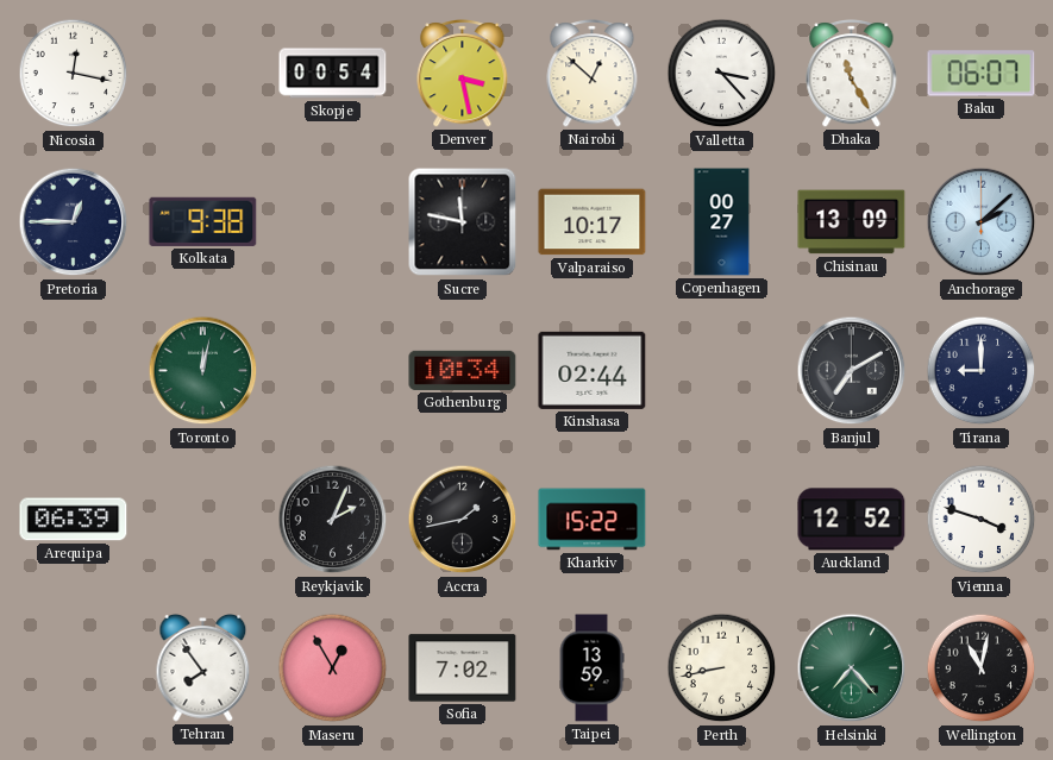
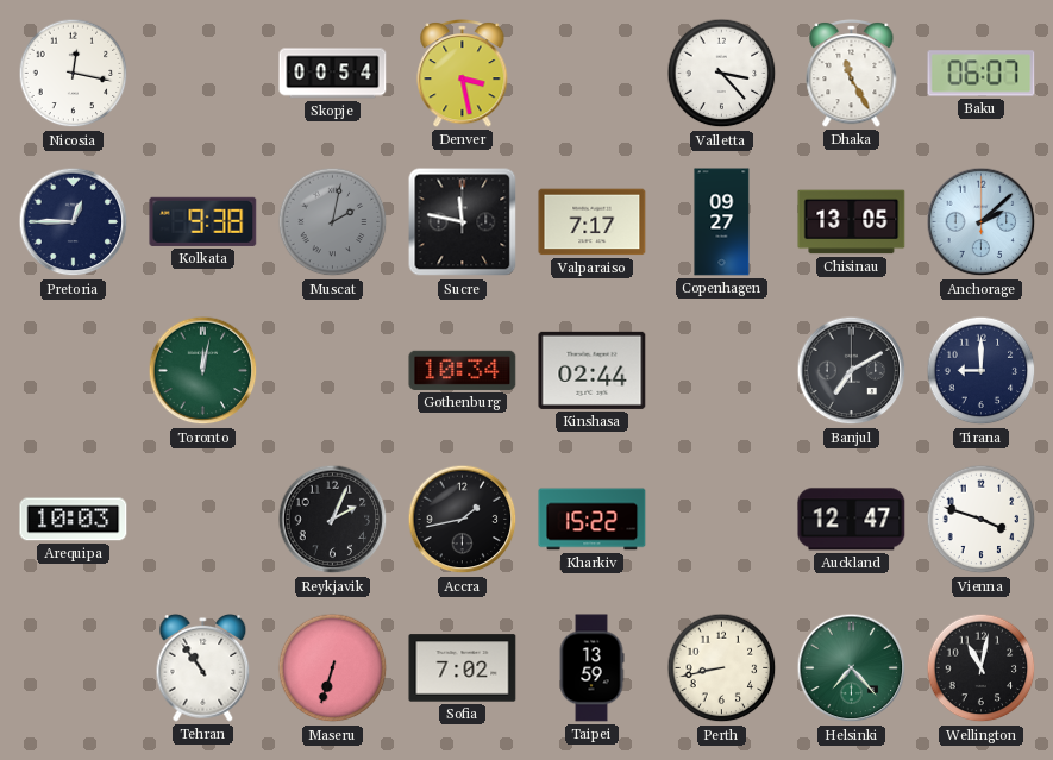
Nairobi: 12:52 -> none (593, 74)
Muscat: none -> 2:02 (333, 222)
Valparaiso: 10:17 -> 7:17 (593, 222)
Copenhagen: 00:27 -> 09:27 (722, 222)
Chisinau: 13:09 -> 13:05 (852, 222)
Arequipa: 06:39 -> 10:03 (74, 520)
Auckland: 12:52 -> 12:47 (852, 520)
Tehran: 7:54 -> 10:54 (203, 667)
Maseru: 12:55 -> 6:33 (333, 668)
